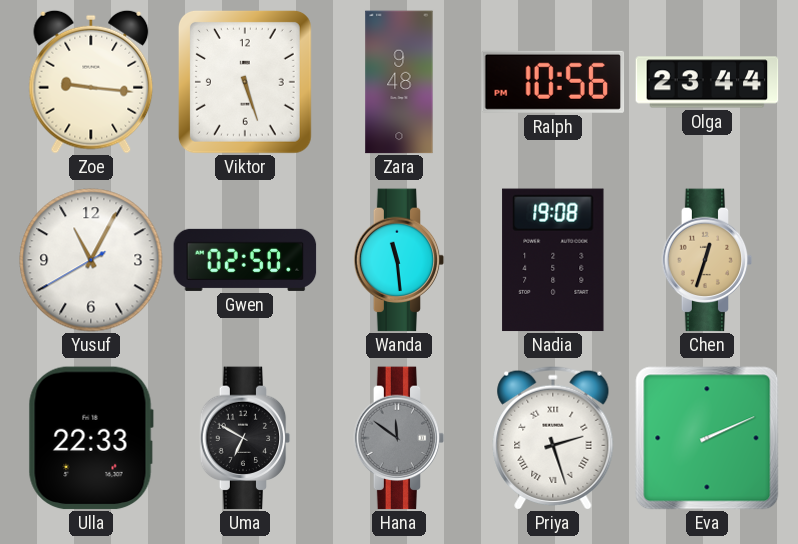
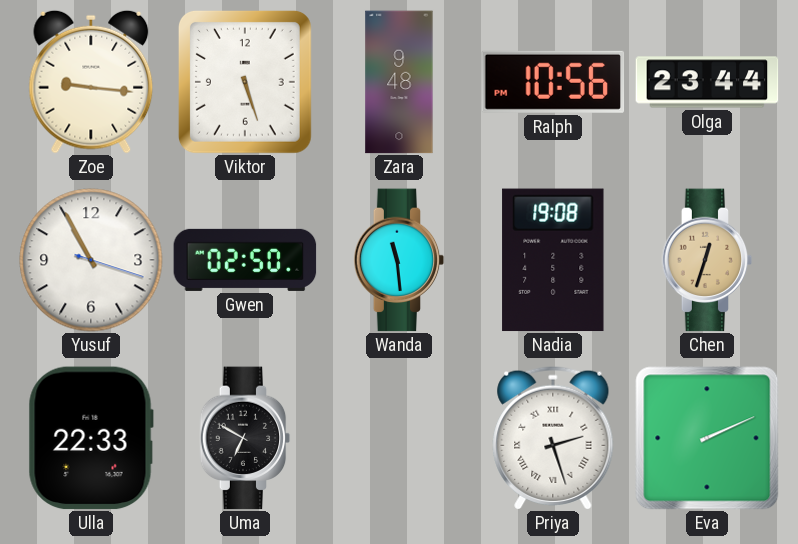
Yusuf: 11:04 -> 10:55 (91, 260)
Hana: 11:51 -> none (399, 438)
